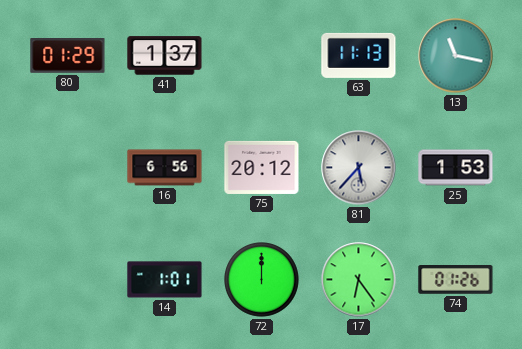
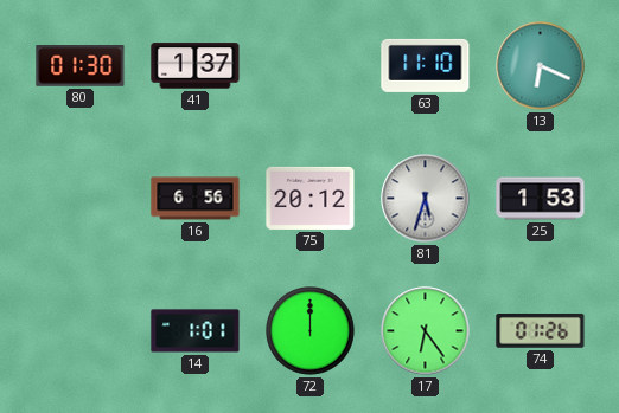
80: 01:29 -> 01:30 (81, 66)
63: 11:13 -> 11:10 (426, 65)
13: 11:17 -> 6:19 (541, 66)
81: 5:37 -> 5:33 (426, 199)
